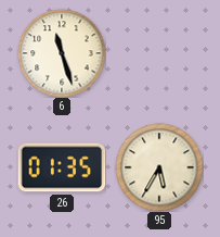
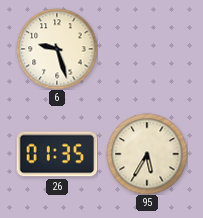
6: 11:27 -> 9:27 (57, 49)
